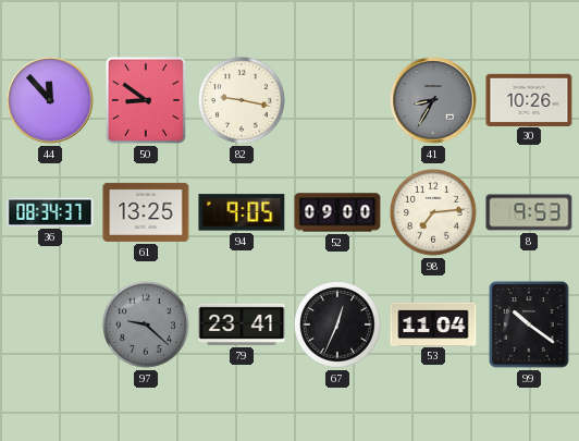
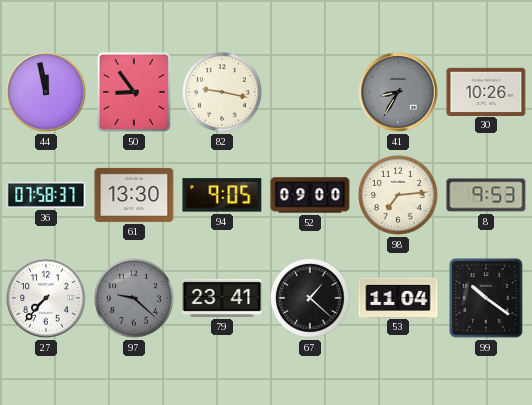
44: 11:53 -> 11:58 (46, 92)
50: 8:51 -> 8:54 (134, 92)
36: 08:34 -> 07:58 (46, 195)
61: 13:25 -> 13:30 (134, 195)
27: none -> 7:37 (46, 298)
67: 12:34 -> 1:22 (310, 298)
